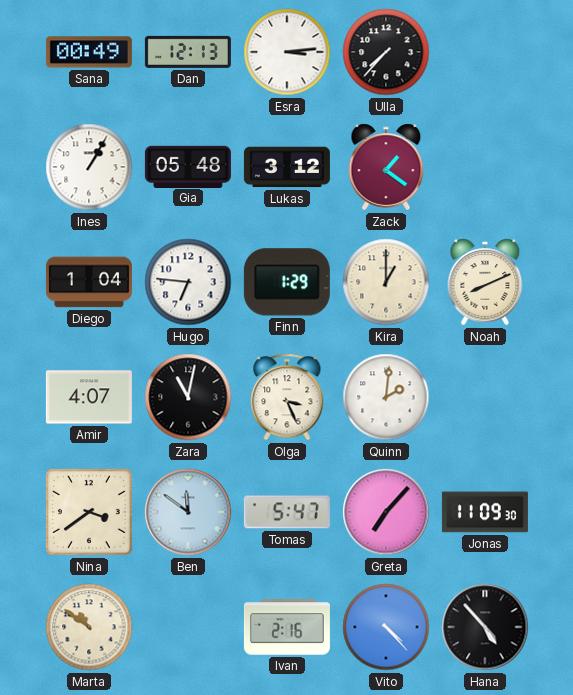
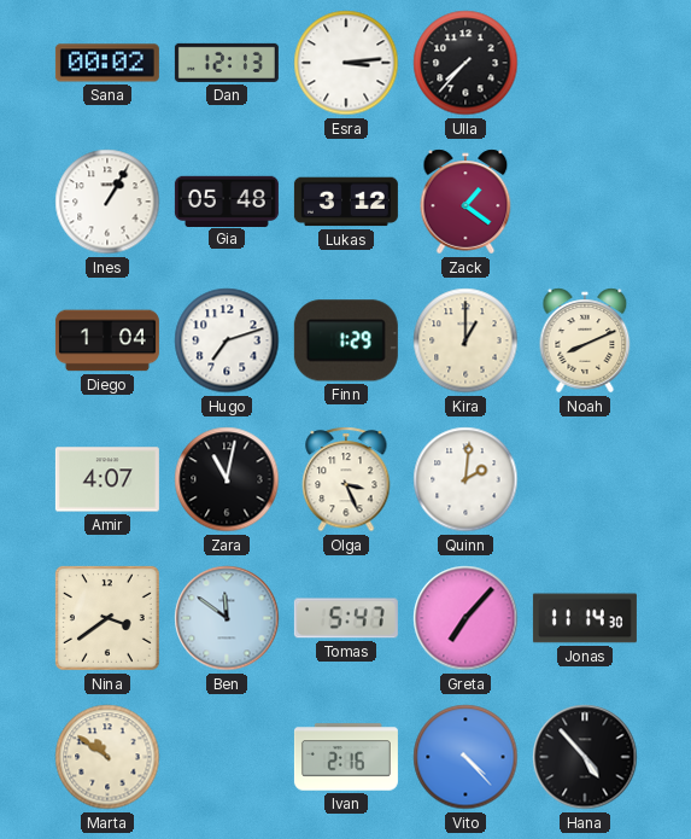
Sana: 00:49 -> 00:02 (107, 63)
Hugo: 6:46 -> 7:12 (227, 340)
Jonas: 11:09 -> 11:14 (585, 618)
